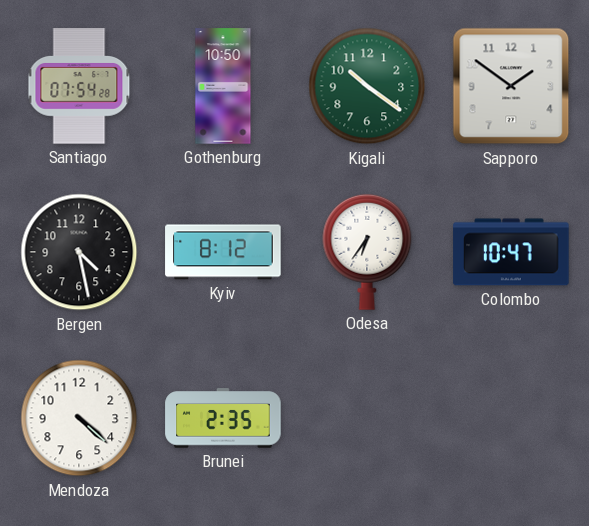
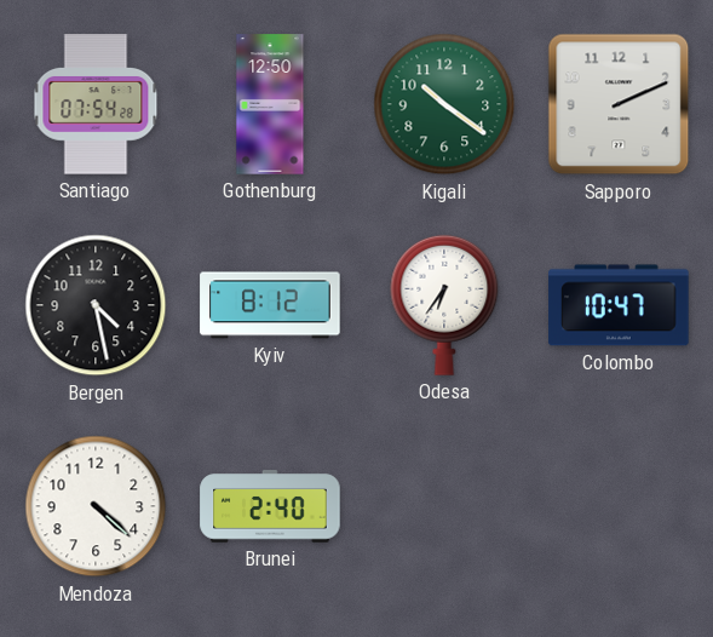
Gothenburg: 10:50 -> 12:50 (270, 104)
Sapporo: 1:51 -> 2:11 (619, 104)
Brunei: 2:35 -> 2:40 (270, 506)
